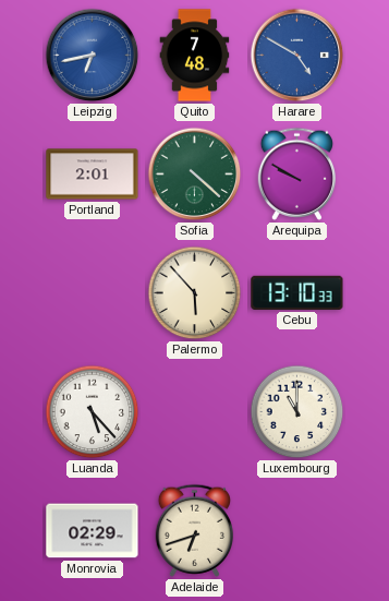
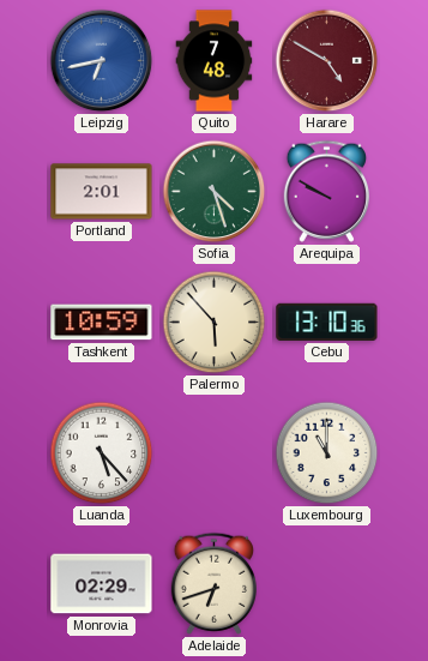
Harare dial: blue -> burgundy (327, 61)
Sofia: 4:22 -> 4:27 (215, 192)
Tashkent: none -> 10:59 (102, 323)
Cebu: 13:10:33 -> 13:10:36 (327, 322)
